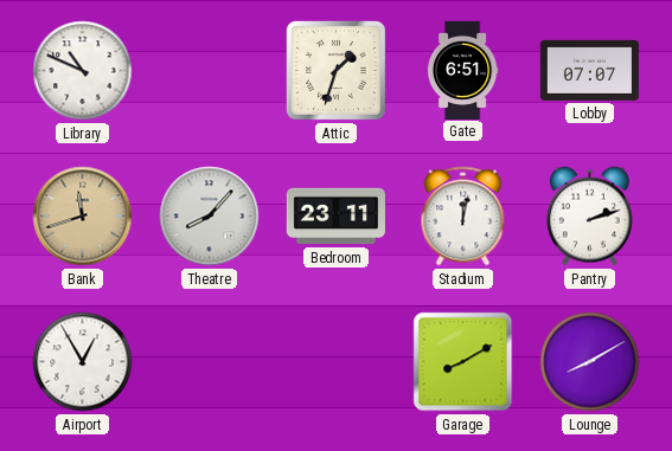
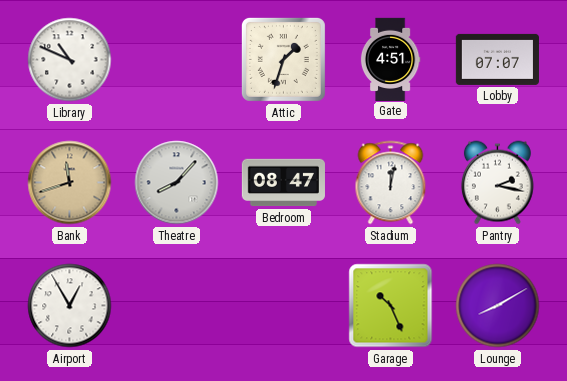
Gate: 6:51 -> 4:51 (390, 59)
Bedroom: 23:11 -> 08:47 (283, 183)
Pantry: 2:12 -> 2:17 (497, 183)
Garage: 8:10 -> 10:26 (391, 306)
